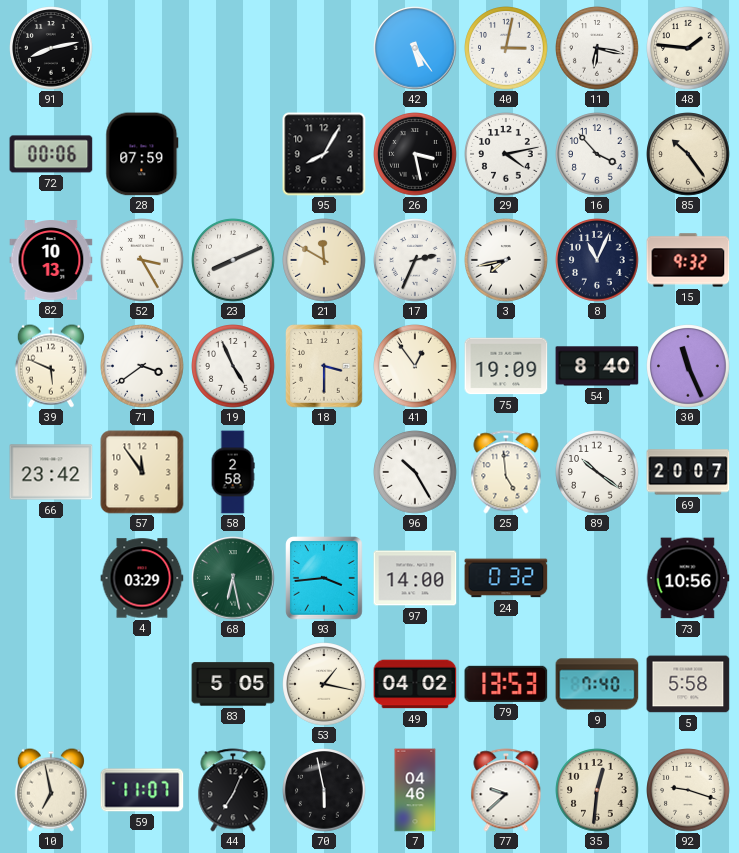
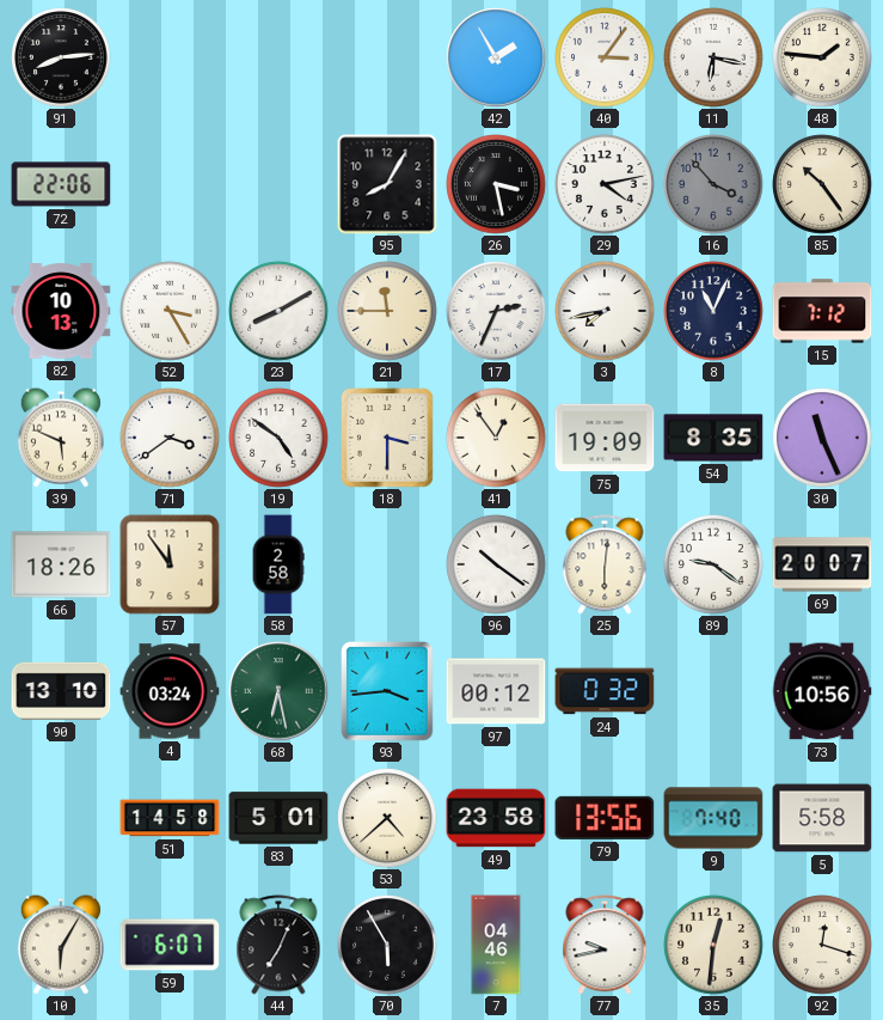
91: 8:13 -> 8:14 (61, 57)
42: 5:24 -> 1:55 (496, 57)
40: 3:02 -> 3:06 (605, 57)
72: 00:06 -> 22:06 (61, 184)
28: 07:59 -> none (142, 154)
16 dial: white -> grey (713, 184)
23: 8:11 -> 8:10 (278, 311)
21: 11:50 -> 11:45 (387, 311)
15: 9:32 -> 7:12 (822, 311)
19: 4:56 -> 4:51 (278, 438)
54: 8:40 -> 8:35 (713, 438)
66: 23:42 -> 18:26 (61, 564)
96: 10:25 -> 10:21 (496, 564)
25: 4:59 -> 6:01 (605, 564)
89: 10:21 -> 9:21 (713, 564)
90: none -> 13:10 (61, 691)
4: 03:29 -> 03:24 (170, 691)
97: 14:00 -> 00:12 (496, 691)
51: none -> 14:58 (170, 818)
83: 5:05 -> 5:01 (278, 818)
53: 1:17 -> 4:38 (387, 818)
49: 04:02 -> 23:58 (496, 818)
79: 13:53 -> 13:56 (605, 818)
10: 6:58 -> 6:05 (61, 945)
59: 11:07 -> 6:07 (170, 945)
70: 5:58 -> 5:55 (387, 945)
77: 9:38 -> 9:43 (605, 945)
92: 9:18 -> 12:18 (822, 945)
